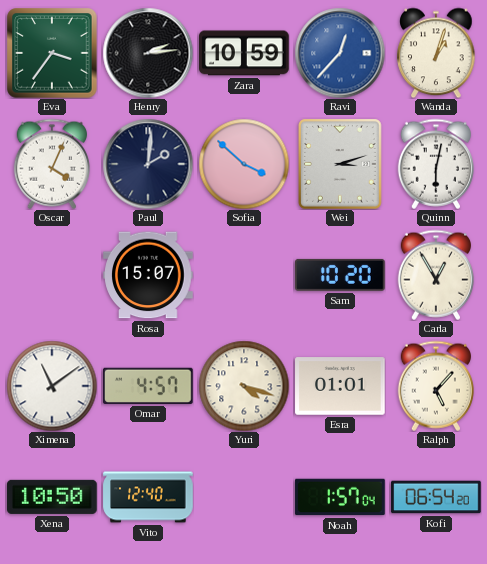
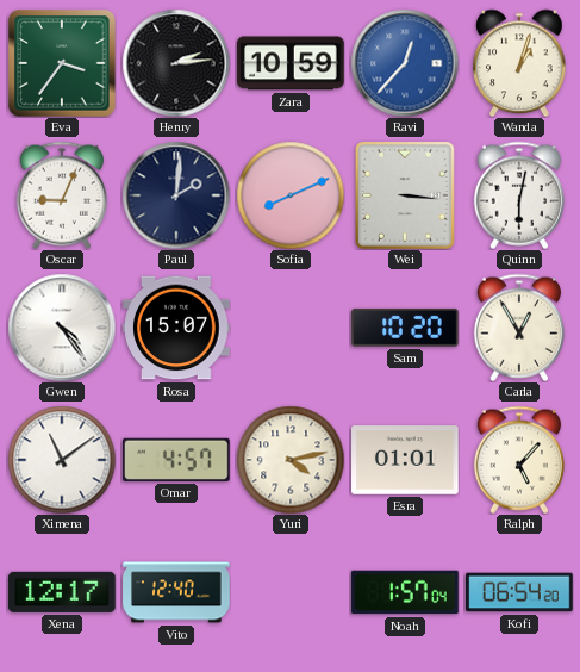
Oscar: 4:04 -> 9:04 (61, 195)
Sofia: 3:52 -> 8:11 (291, 195)
Wei: 3:12 -> 3:16 (406, 197)
Gwen: none -> 4:24 (62, 328)
Yuri: 4:18 -> 4:13 (291, 460)
Xena: 10:50 -> 12:17 (63, 592)
